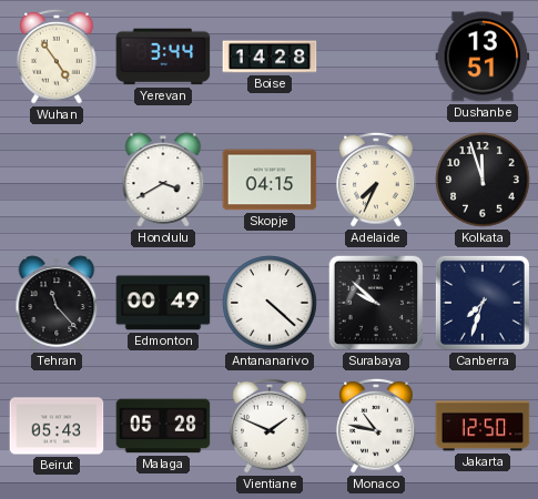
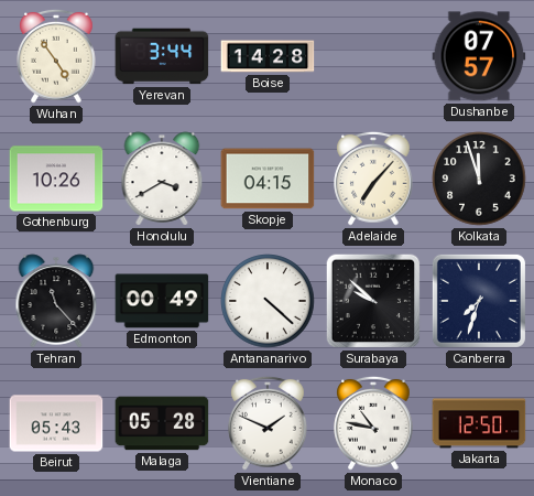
Dushanbe: 13:51 -> 07:57 (479, 56)
Gothenburg: none -> 10:26 (56, 179)
Adelaide: 7:34 -> 7:07 (373, 179)
